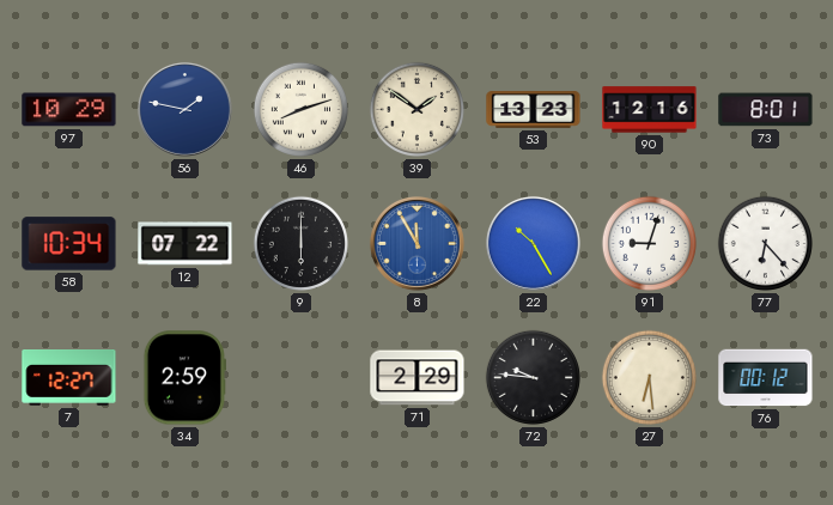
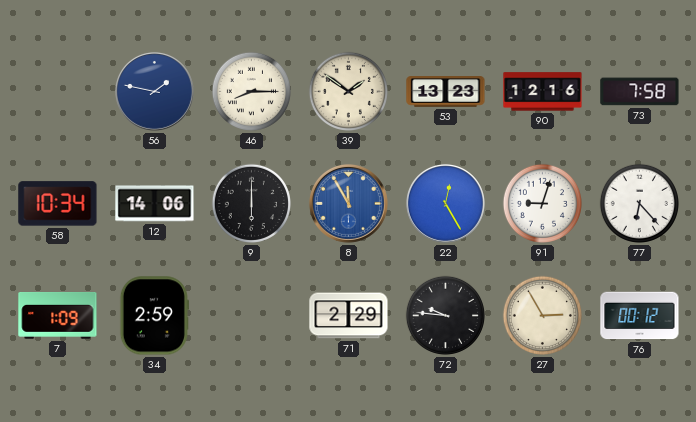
97: 10:29 -> none (69, 110)
46: 8:12 -> 8:15 (251, 91)
73: 8:01 -> 7:58 (640, 92)
12: 07:22 -> 14:06 (155, 204)
22: 10:25 -> 12:25 (445, 203)
7: 12:27 -> 1:09 (58, 316)
27: 6:29 -> 2:55 (542, 315)
